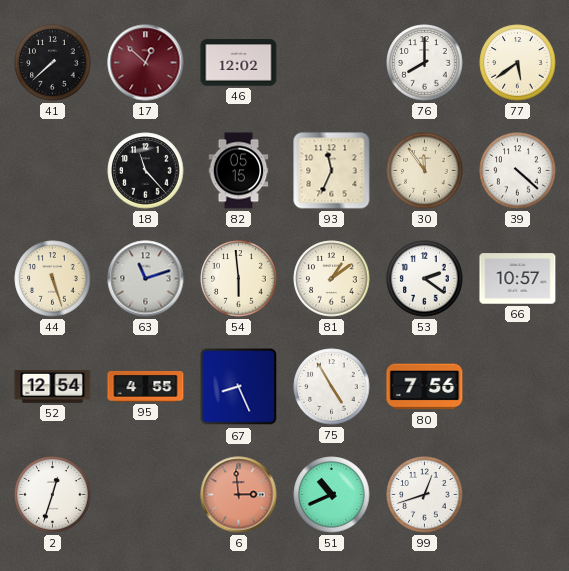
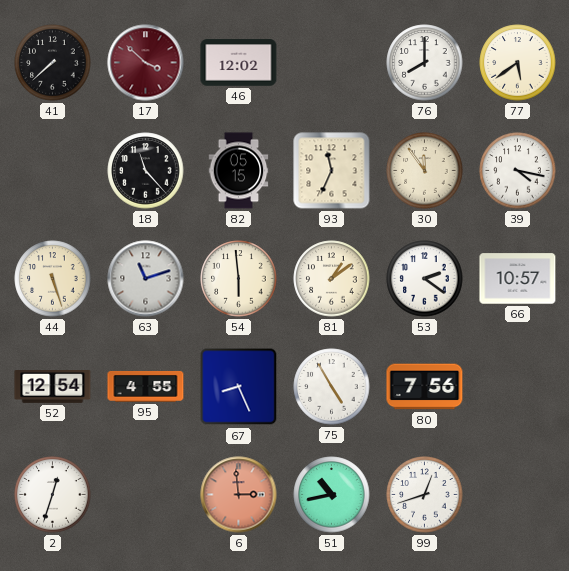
17: 12:52 -> 3:52 (146, 63)
39: 4:22 -> 4:17 (518, 171)
51: 10:41 -> 10:43 (332, 495)
